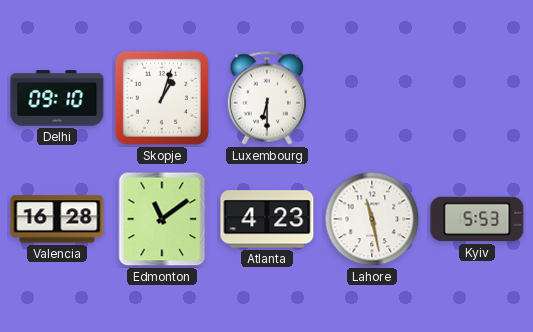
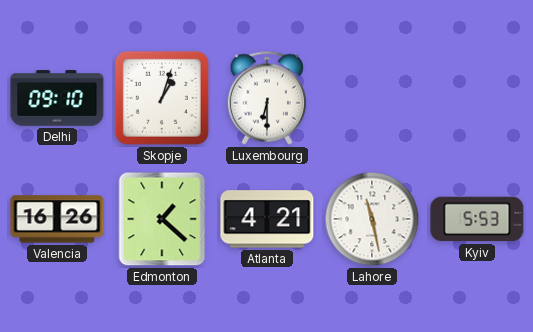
Valencia: 16:28 -> 16:26 (57, 219)
Edmonton: 11:09 -> 1:22 (162, 219)
Atlanta: 4:23 -> 4:21 (267, 219)
